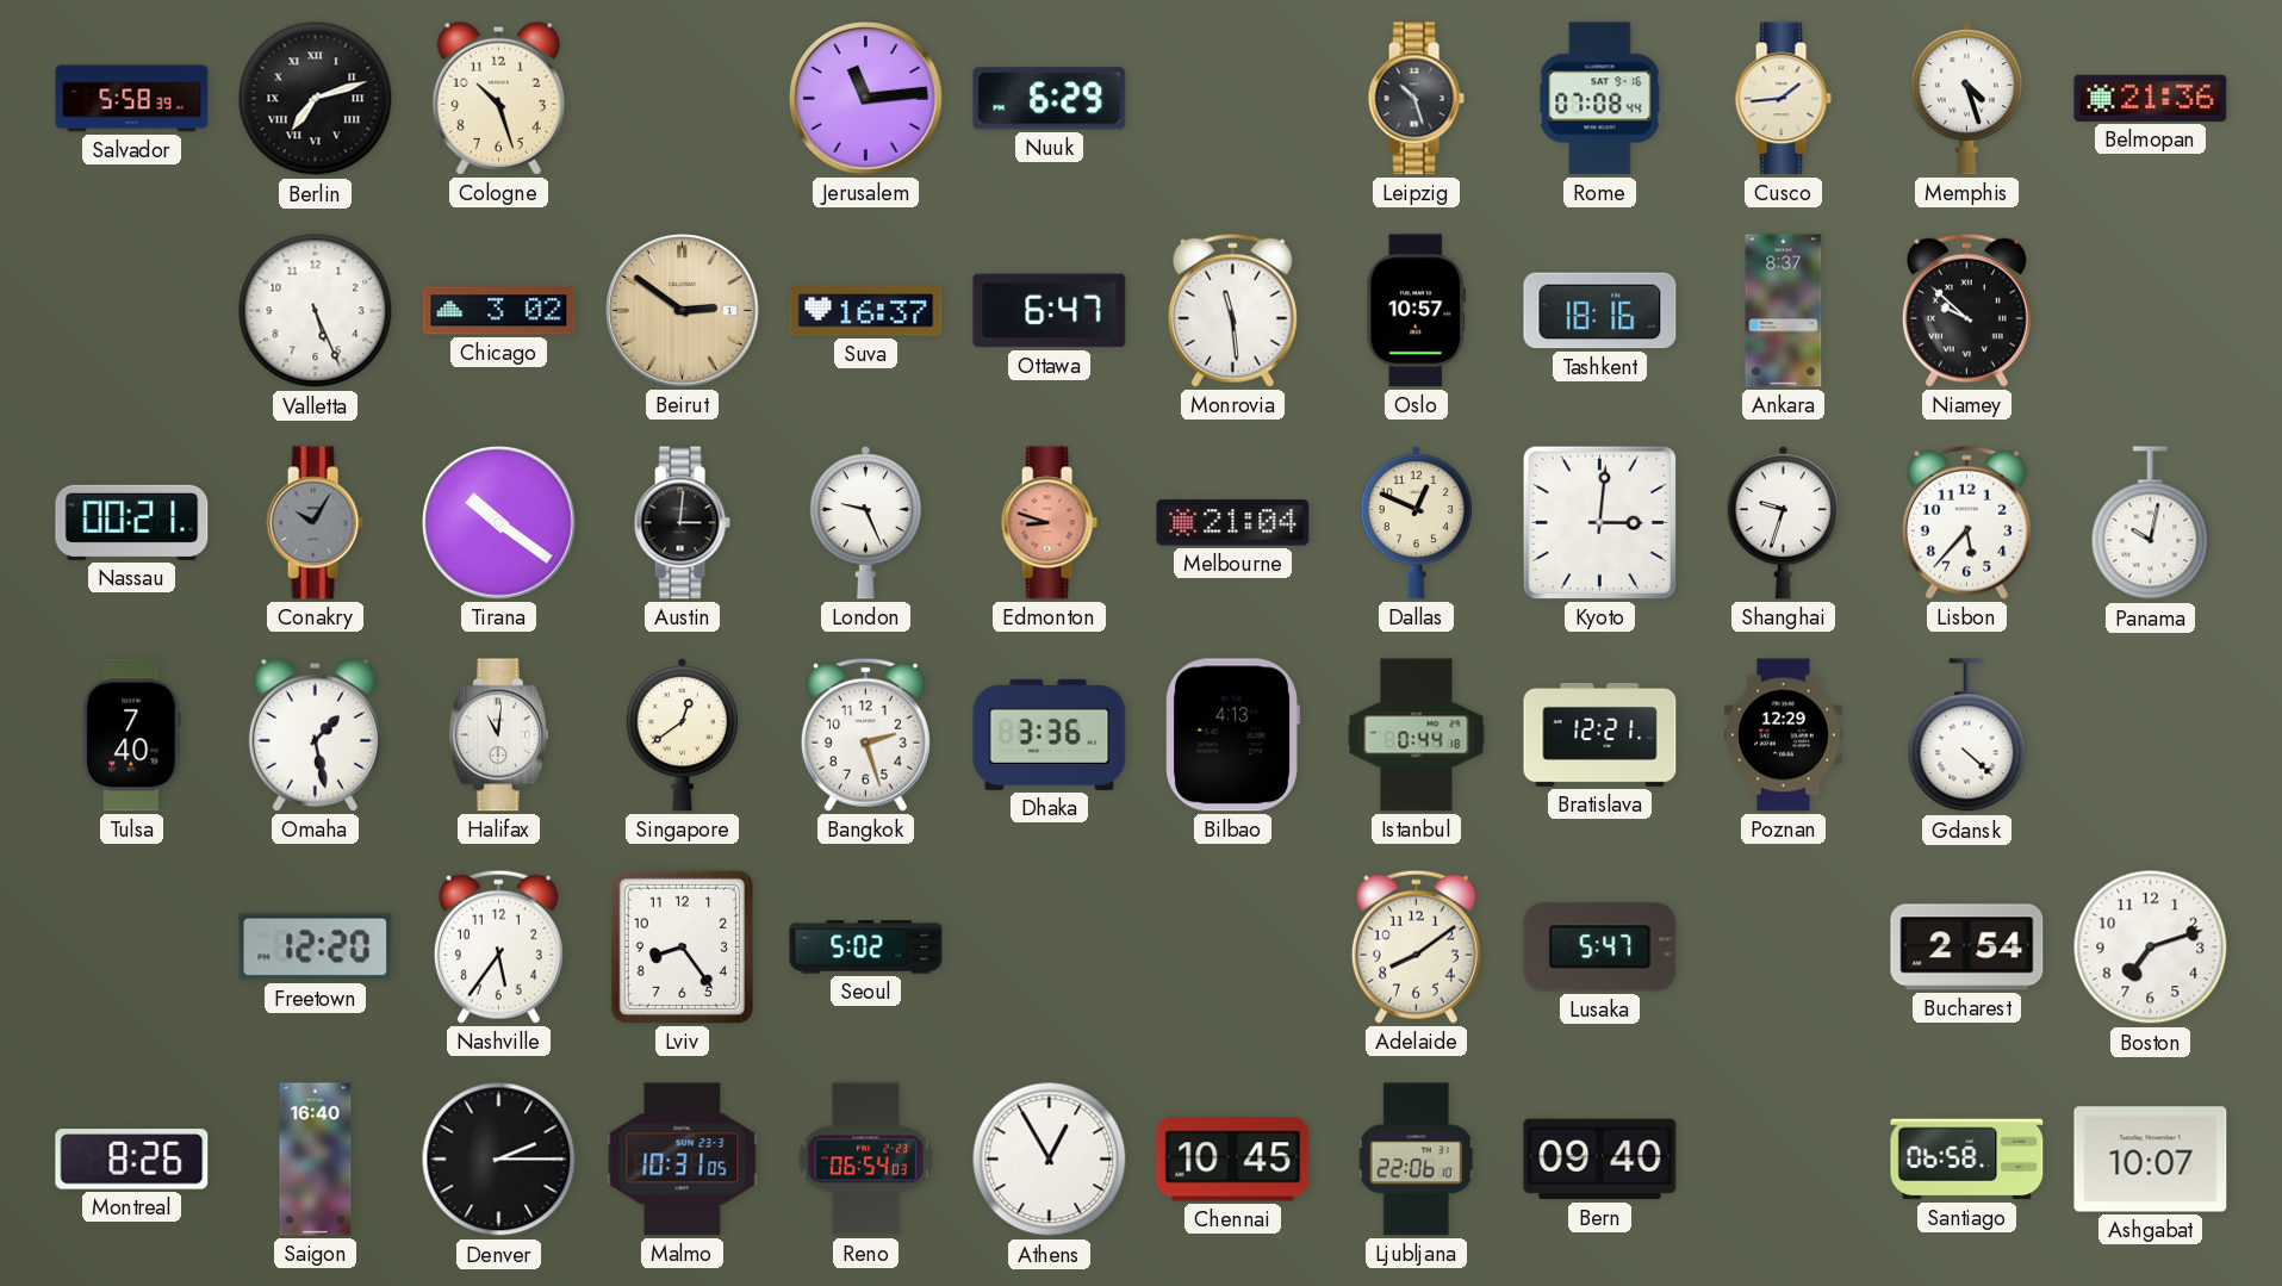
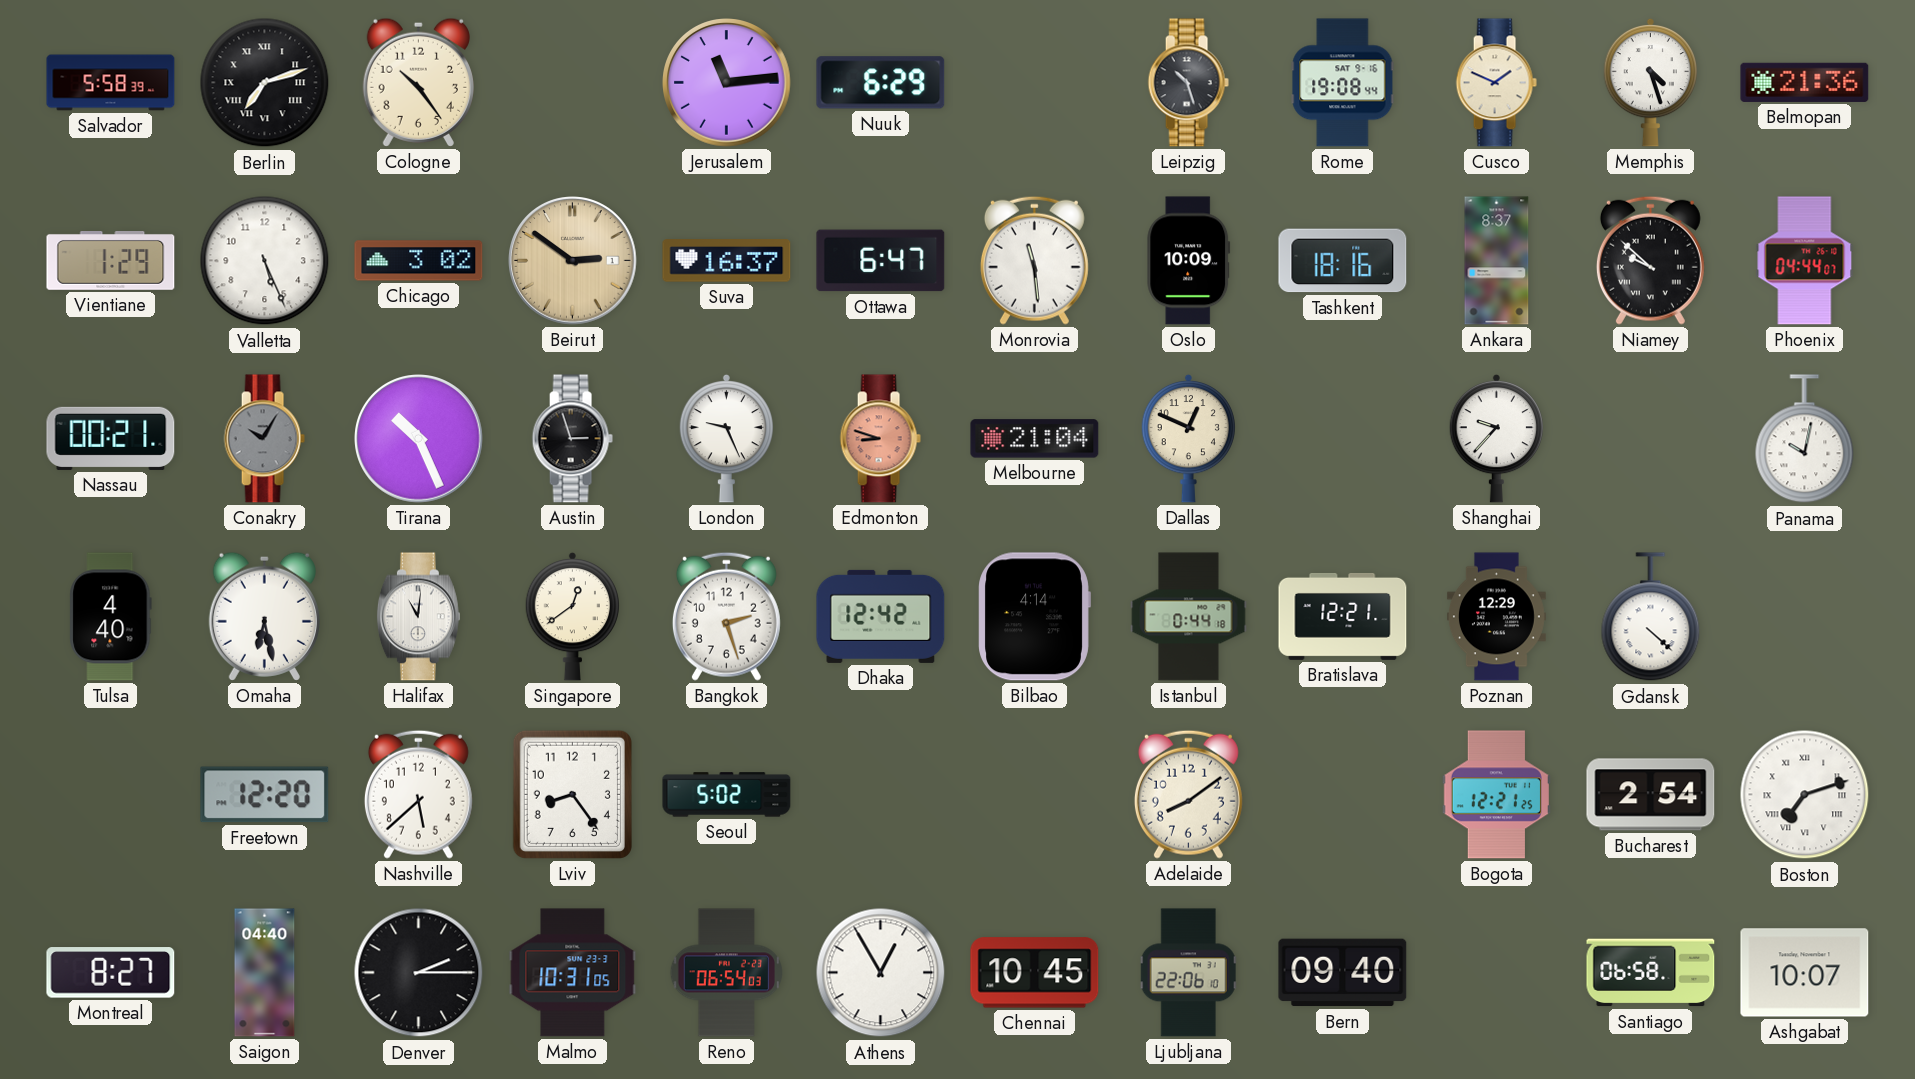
Cologne: 10:27 -> 10:24 (418, 82)
Rome: 07:08 -> 19:08 (1343, 83)
Cusco: 1:44 -> 1:49 (1496, 83)
Vientiane: none -> 1:29 (111, 261)
Oslo: 10:57 -> 10:09 (1189, 261)
Phoenix: none -> 04:44 (1805, 261)
Tirana: 10:21 -> 10:26 (419, 439)
Austin: 3:01 -> 2:57 (572, 439)
Kyoto: 3:01 -> none (1599, 522)
Shanghai: 9:33 -> 9:37 (1496, 438)
Lisbon: 5:37 -> none (1966, 522)
Tulsa: 7:40 -> 4:40 (111, 617)
Omaha: 1:28 -> 6:28 (264, 616)
Dhaka: 3:36 -> 12:42 (881, 616)
Bilbao: 4:13 -> 4:14 (1034, 617)
Nashville: 5:36 -> 5:38 (418, 794)
Lusaka: 5:47 -> none (1600, 948)
Bogota: none -> 12:21 (1496, 795)
Boston numerals: Arabic -> Roman (1805, 795)
Montreal: 8:26 -> 8:27 (111, 973)
Saigon: 16:40 -> 04:40 (265, 973)
